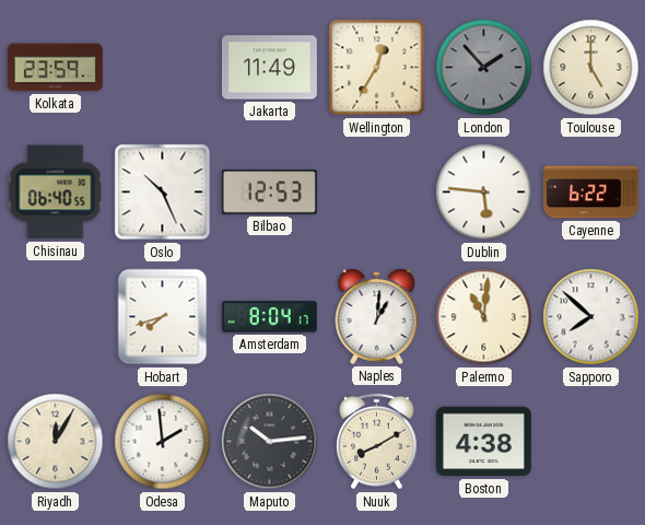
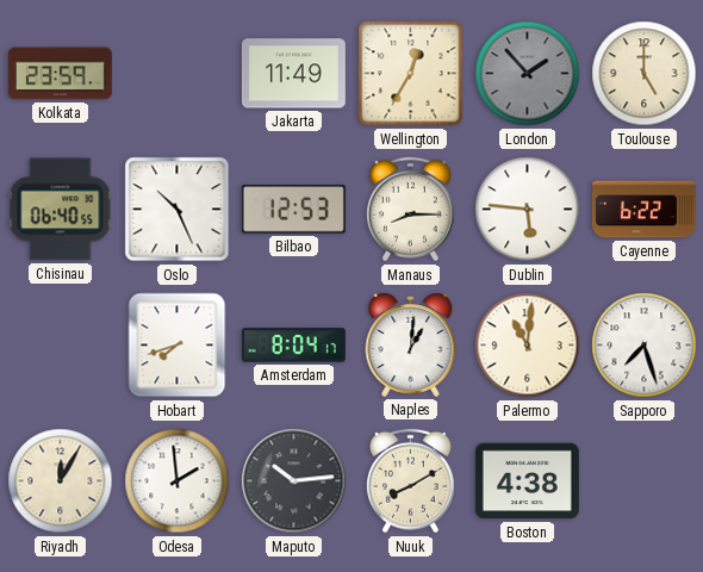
Manaus: none -> 8:15 (411, 210)
Sapporo: 7:52 -> 7:27 (645, 346)
